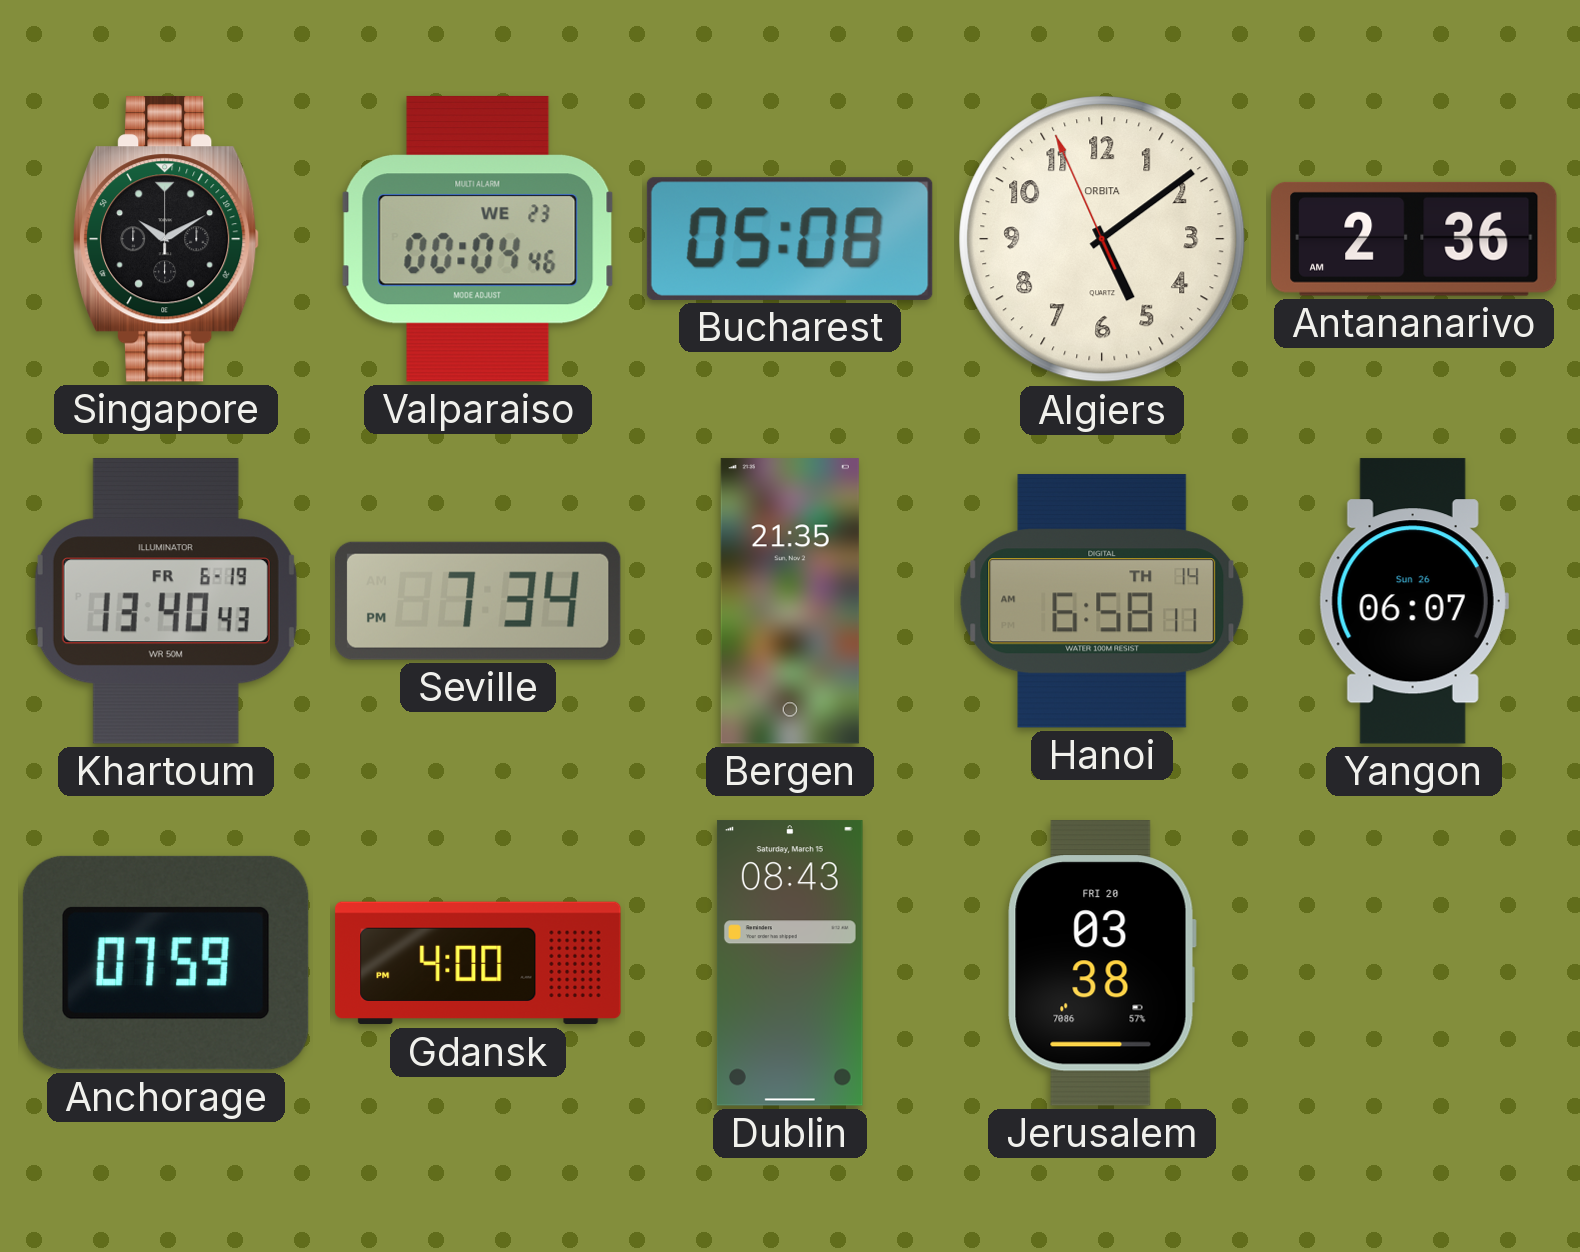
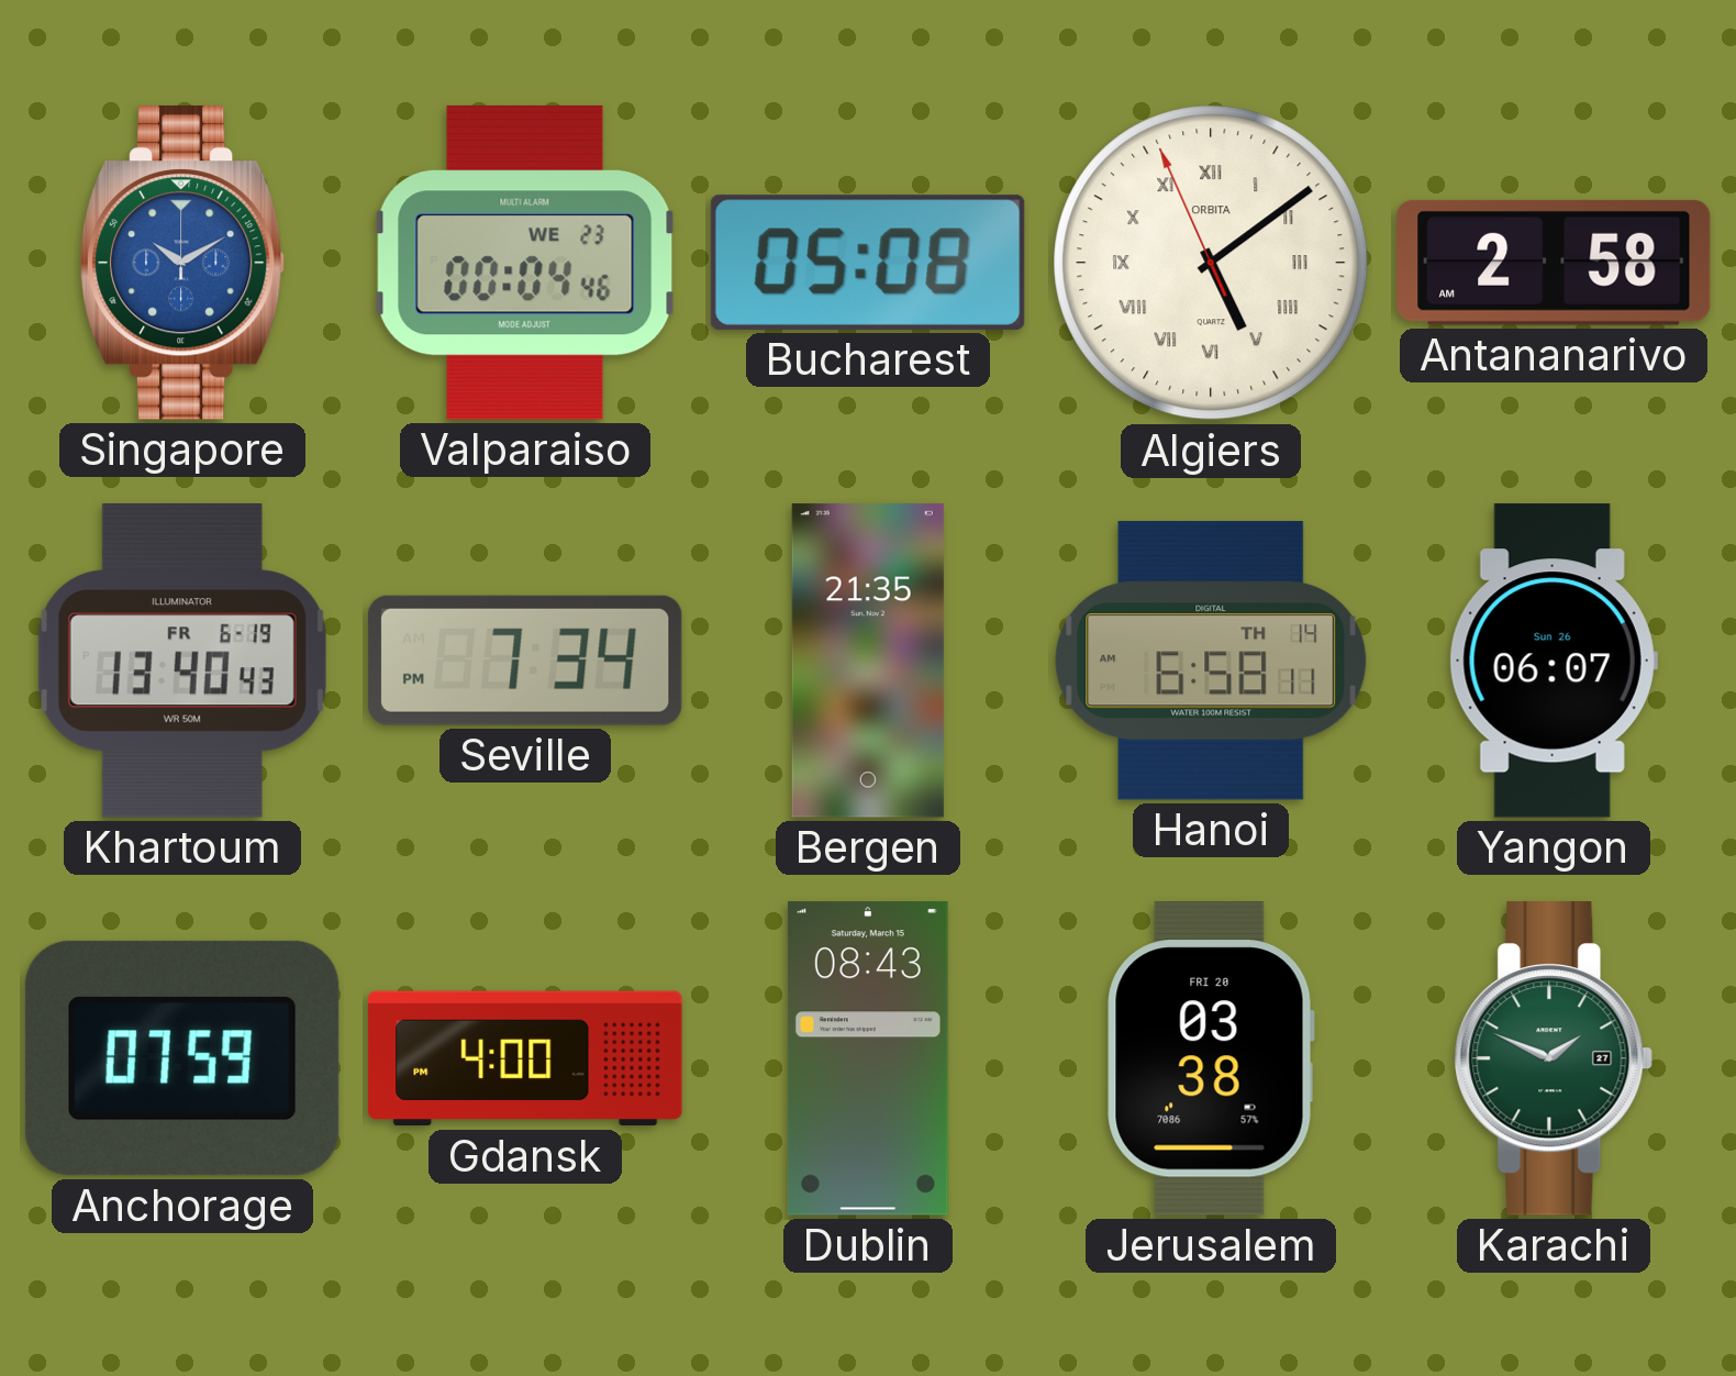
Singapore dial: black -> blue (182, 264)
Algiers numerals: Arabic -> Roman (1211, 263)
Antananarivo: 2:36 -> 2:58 (1554, 263)
Karachi: none -> 1:49 (1554, 1059)
